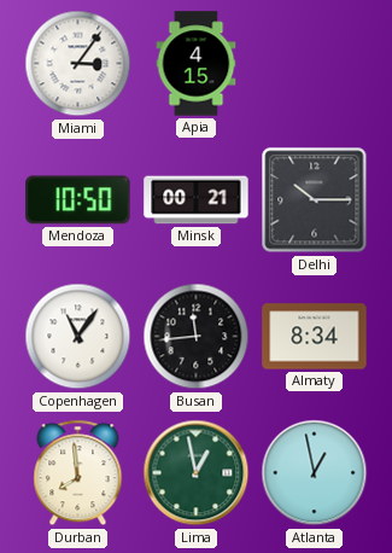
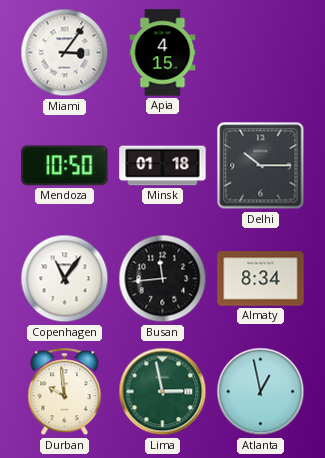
Minsk: 00:21 -> 01:18 (163, 166)
Durban: 7:59 -> 9:59 (65, 392)
Lima: 12:58 -> 2:58 (163, 392)
